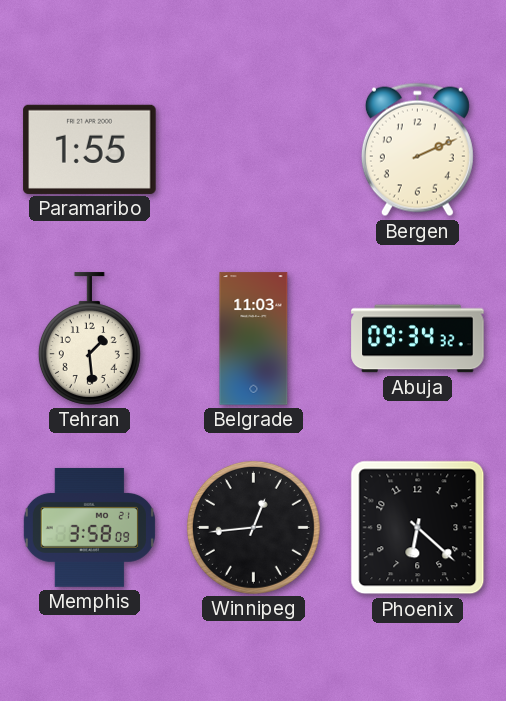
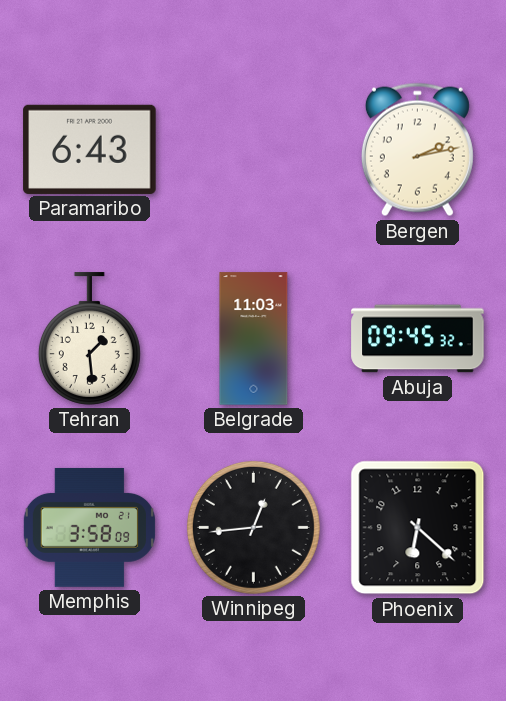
Paramaribo: 1:55 -> 6:43 (90, 149)
Bergen: 2:11 -> 2:13 (417, 150)
Abuja: 09:34 -> 09:45 (418, 339)
